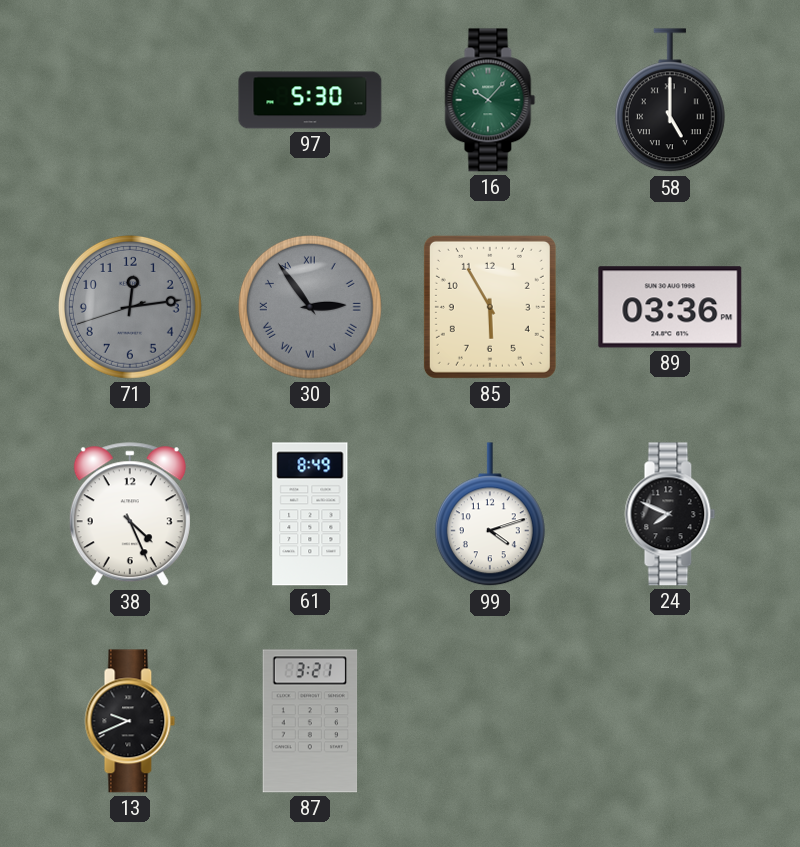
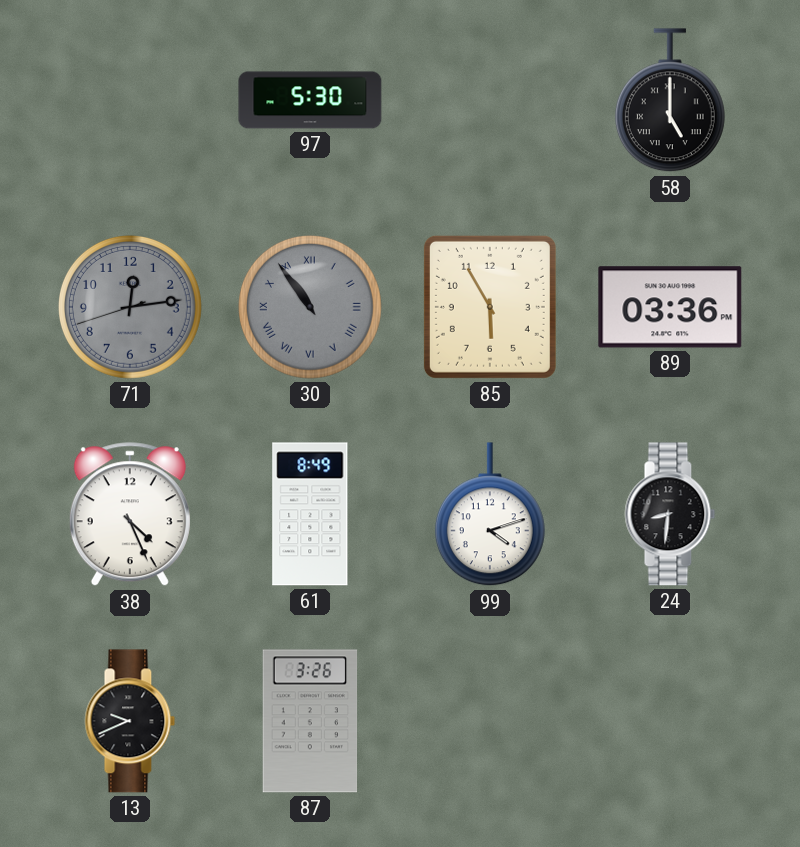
16: 10:07 -> none (490, 100)
30: 2:54 -> 10:54 (310, 307)
24: 7:49 -> 8:31 (670, 514)
87: 3:21 -> 3:26 (310, 721)
